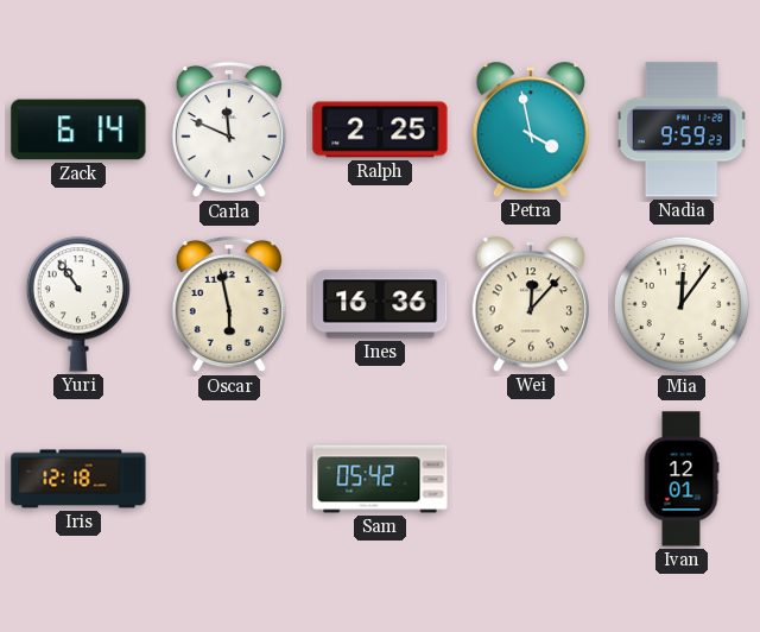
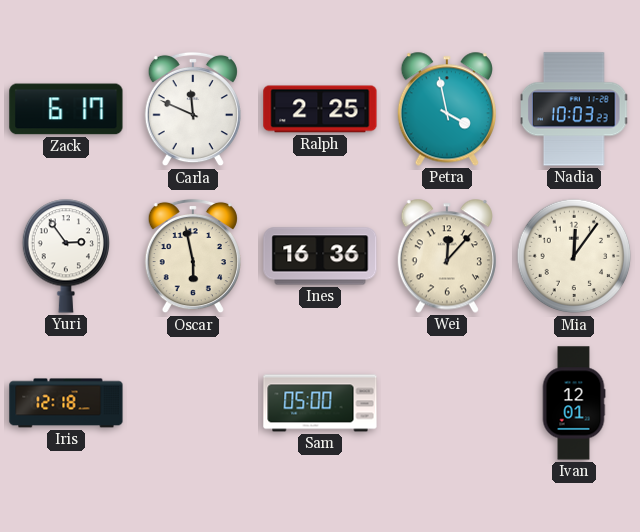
Zack: 6:14 -> 6:17 (66, 109)
Nadia: 9:59 -> 10:03 (575, 109)
Yuri: 10:54 -> 2:54 (65, 256)
Sam: 05:42 -> 05:00 (320, 403)
